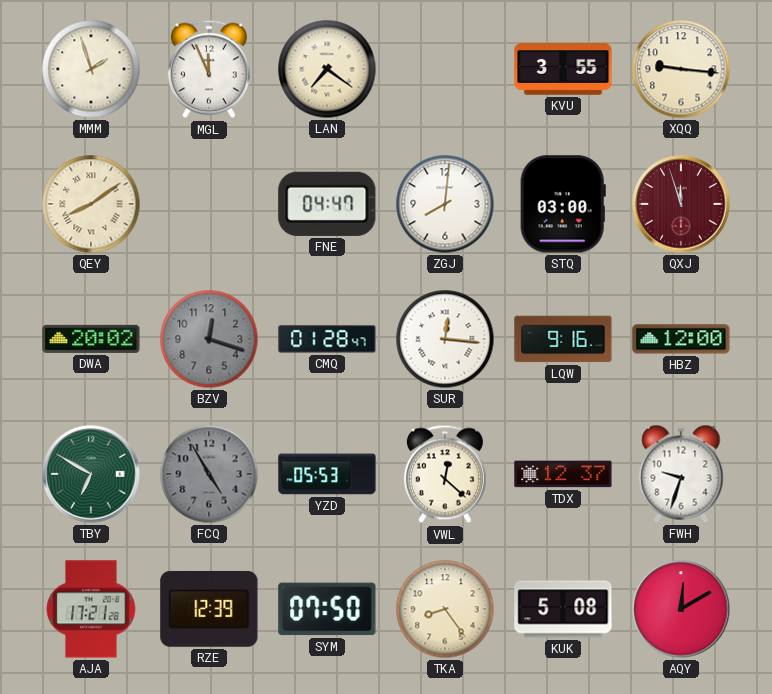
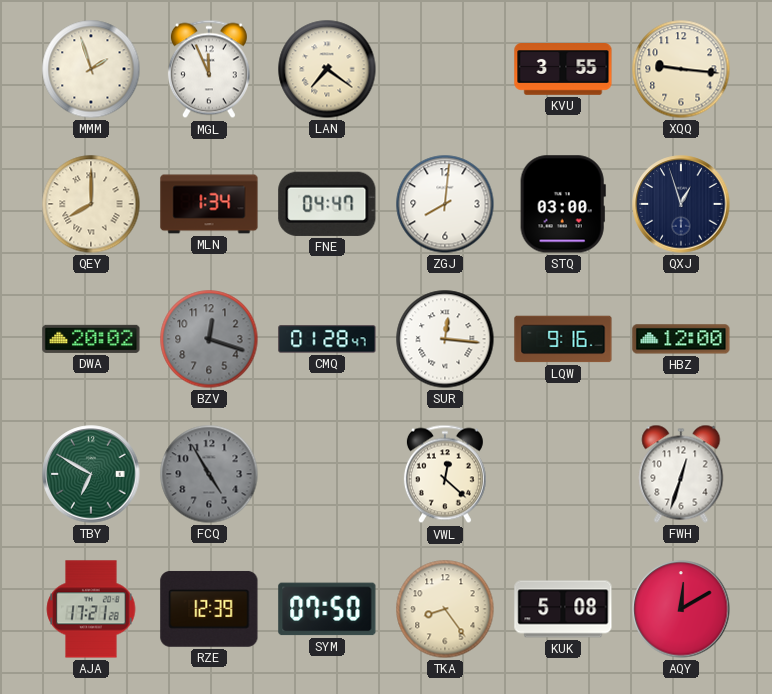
QEY: 8:09 -> 8:00 (91, 204)
MLN: none -> 1:34 (209, 204)
QXJ: 11:57 -> 12:57 (681, 204)
QXJ dial: burgundy -> navy (681, 204)
YZD: 05:53 -> none (327, 474)
TDX: 12:37 -> none (563, 474)
FWH: 9:33 -> 12:33 (681, 474)
